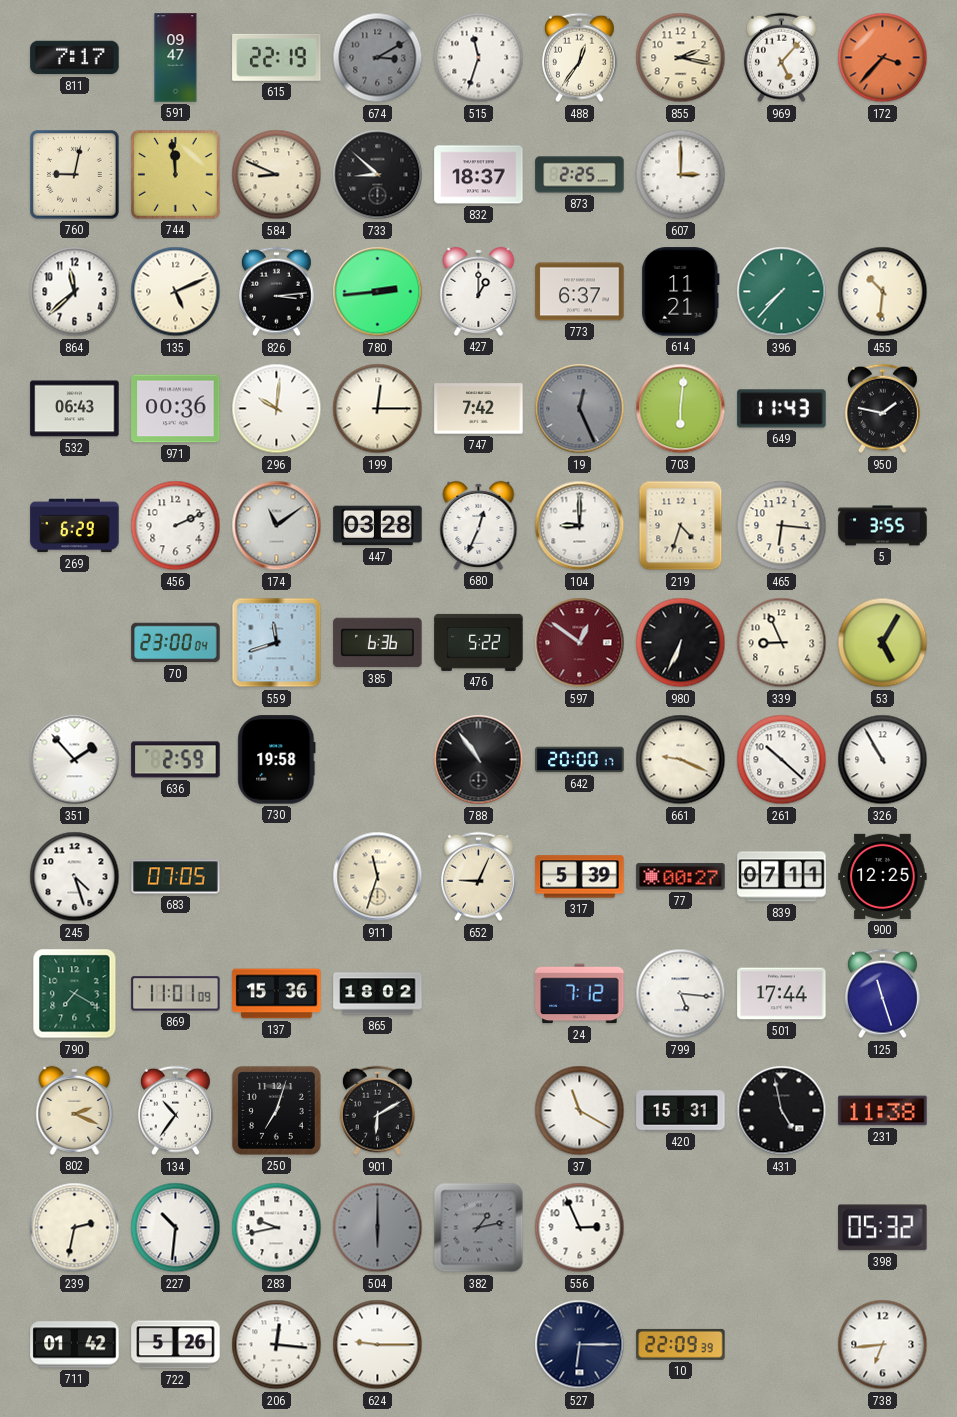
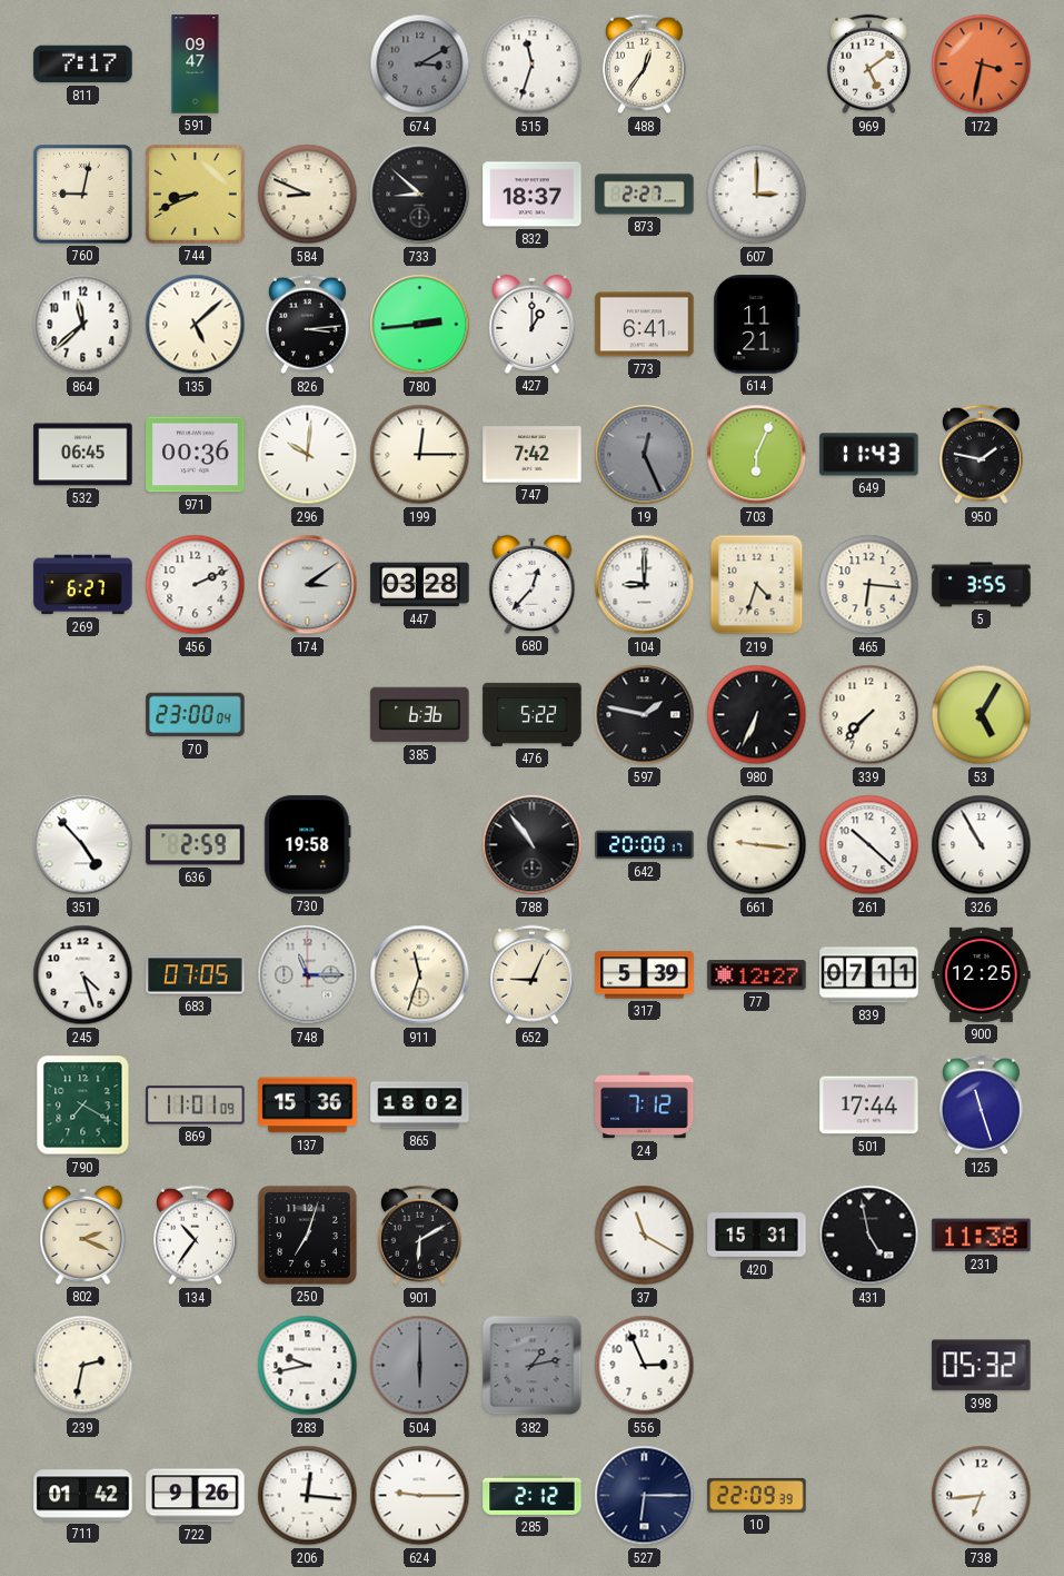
615: 22:19 -> none (277, 57)
855: 2:17 -> none (681, 58)
969: 5:07 -> 5:09 (868, 65)
172: 3:37 -> 3:32 (982, 65)
744: 11:59 -> 8:41 (196, 195)
873: 2:25 -> 2:27 (645, 195)
135: 5:11 -> 5:08 (196, 325)
773: 6:37 -> 6:41 (645, 325)
396: 7:37 -> none (782, 292)
455: 10:31 -> none (883, 292)
532: 06:43 -> 06:45 (83, 455)
703: 6:01 -> 6:04 (757, 455)
269: 6:29 -> 6:27 (83, 585)
174: 11:09 -> 3:09 (308, 585)
680: 12:34 -> 12:37 (533, 584)
559: 11:42 -> none (277, 643)
597: 12:51 -> 1:47 (645, 715)
597 dial: burgundy -> black (645, 715)
339: 8:56 -> 7:37 (869, 715)
351: 1:53 -> 4:53 (83, 845)
661: 9:19 -> 9:16 (757, 845)
748: none -> 11:15 (308, 975)
77: 00:27 -> 12:27 (757, 975)
799: 5:16 -> none (681, 994)
227: 10:31 -> none (176, 1228)
722: 5:26 -> 9:26 (196, 1496)
285: none -> 2:12 (533, 1495)
